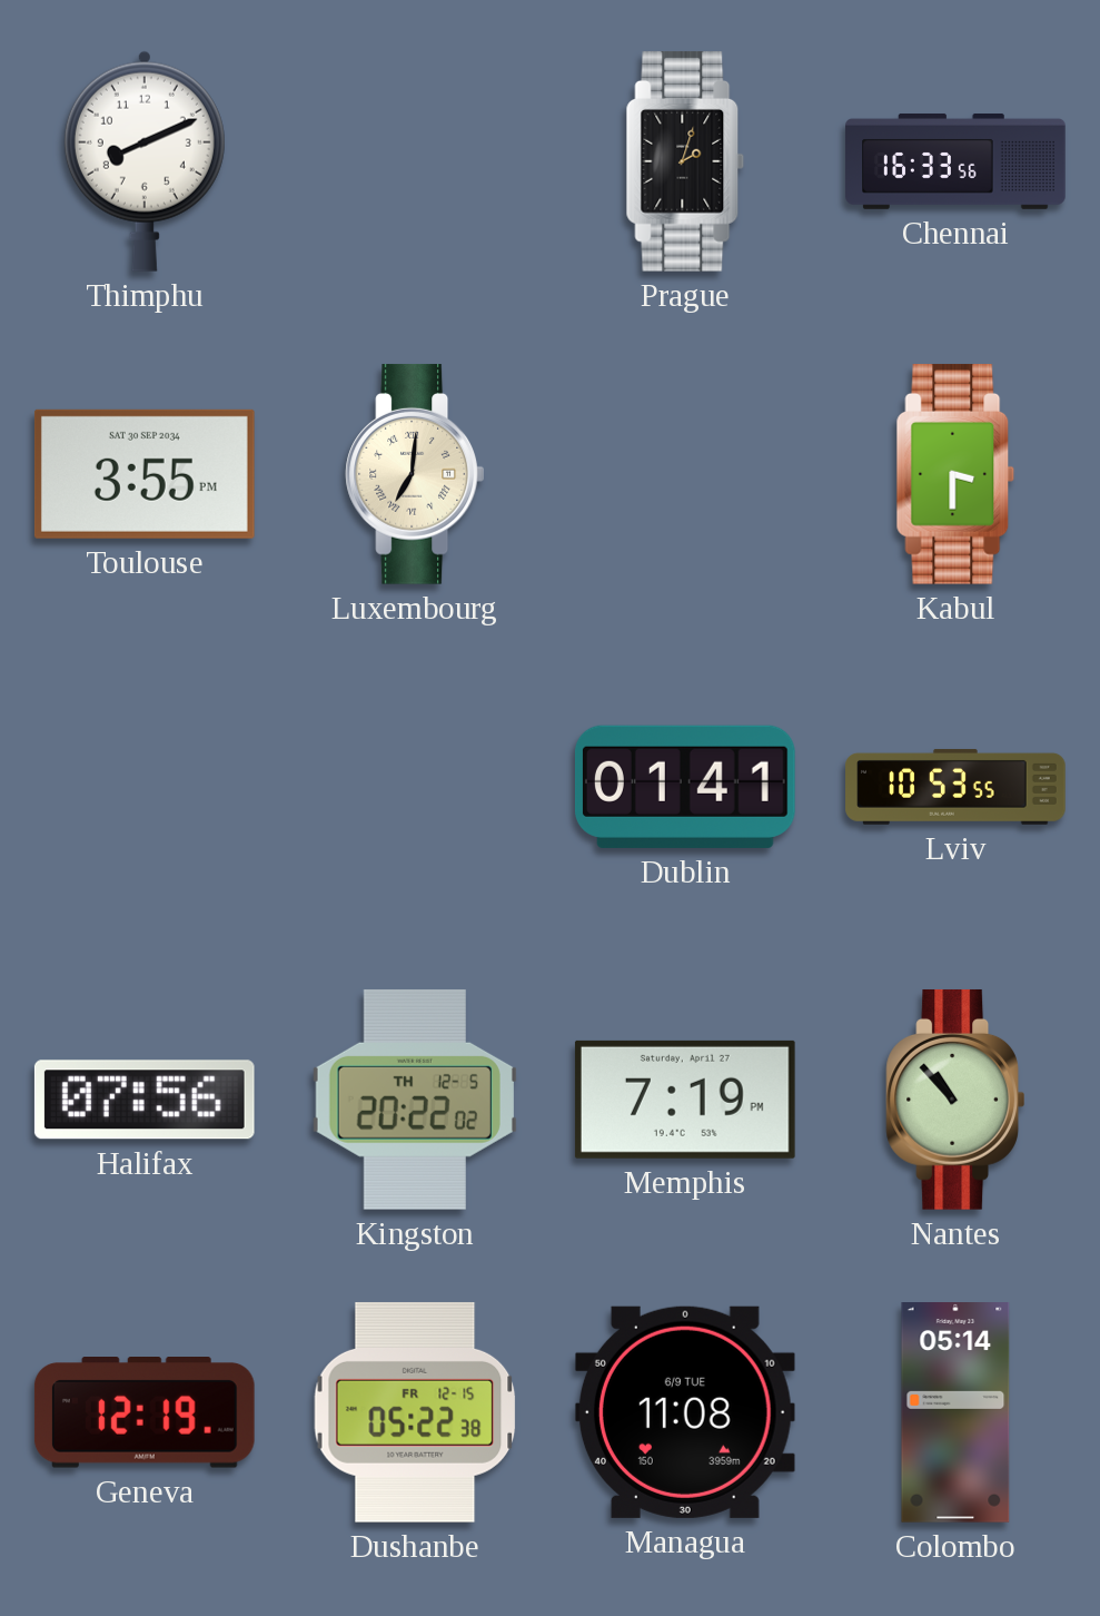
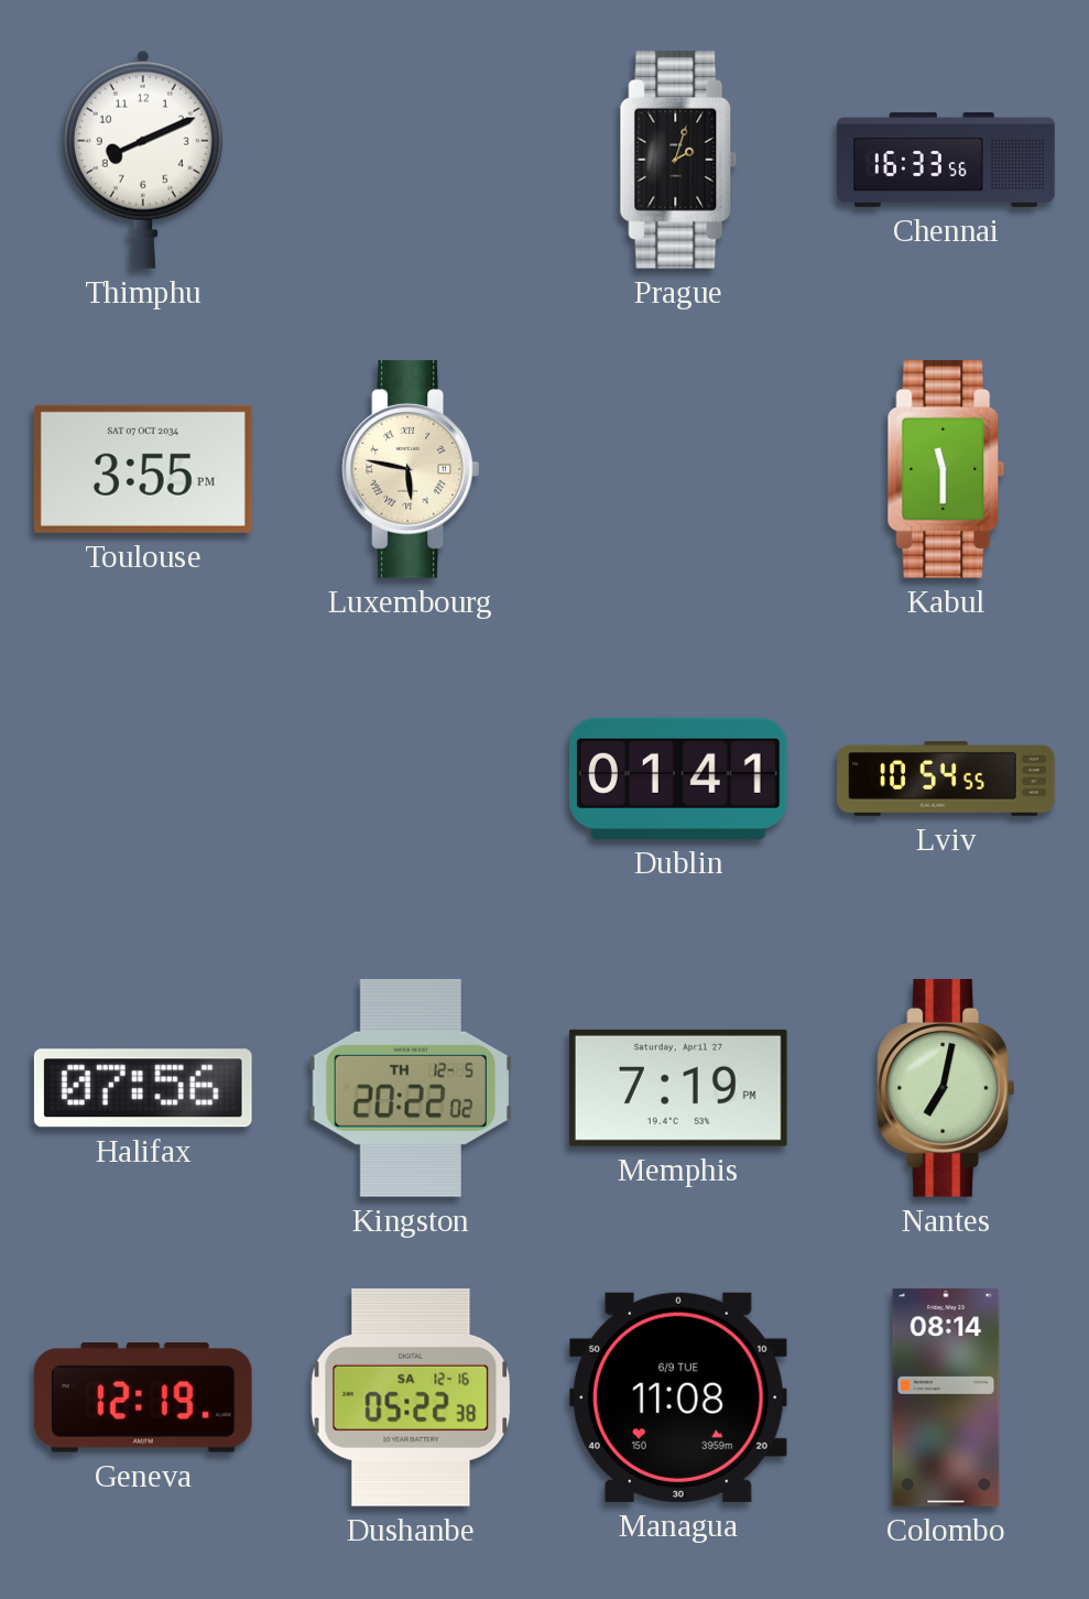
Toulouse date: SAT 30 SEP 2034 -> SAT 07 OCT 2034 (143, 469)
Luxembourg: 7:01 -> 5:47 (410, 469)
Kabul: 3:30 -> 11:30 (946, 469)
Lviv: 10:53 -> 10:54 (946, 779)
Nantes: 10:53 -> 7:02 (945, 1088)
Dushanbe date: FR 12-15 -> SA 12-16 (411, 1397)
Colombo: 05:14 -> 08:14 (946, 1399)
